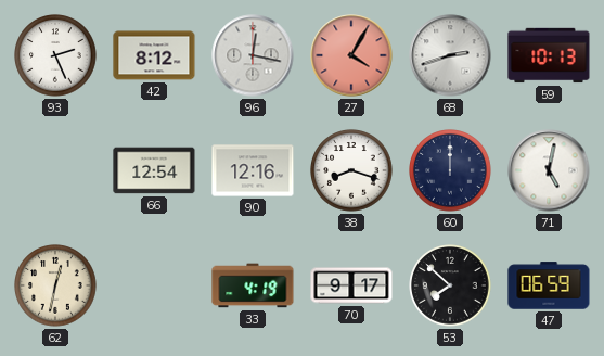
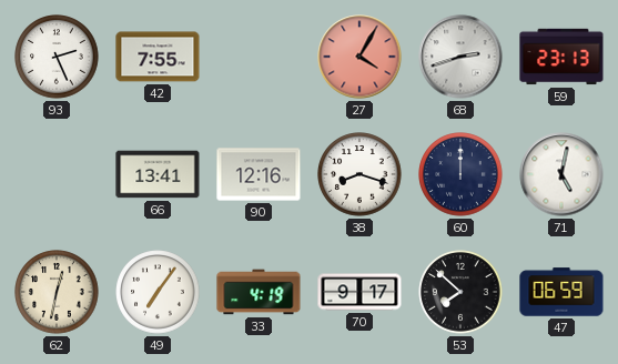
42: 8:12 -> 7:55 (158, 57)
96: 12:17 -> none (253, 55)
59: 10:13 -> 23:13 (561, 57)
66: 12:54 -> 13:41 (158, 174)
49: none -> 7:06 (158, 292)
